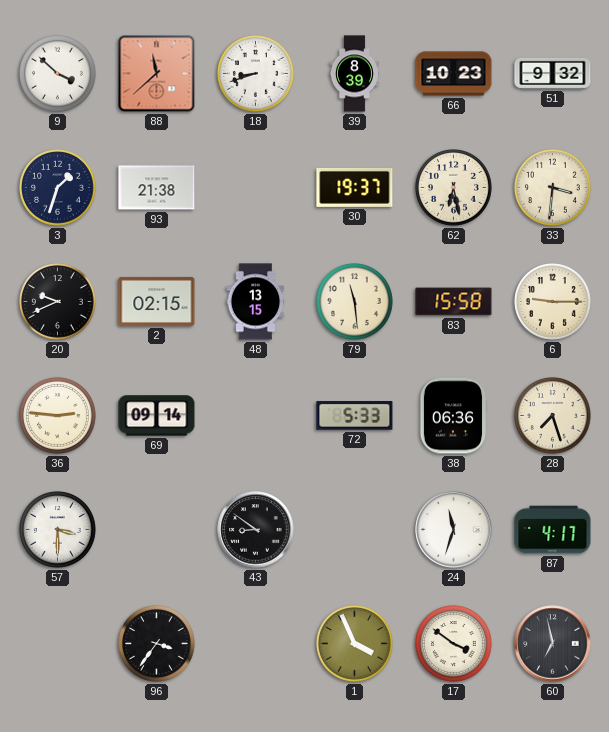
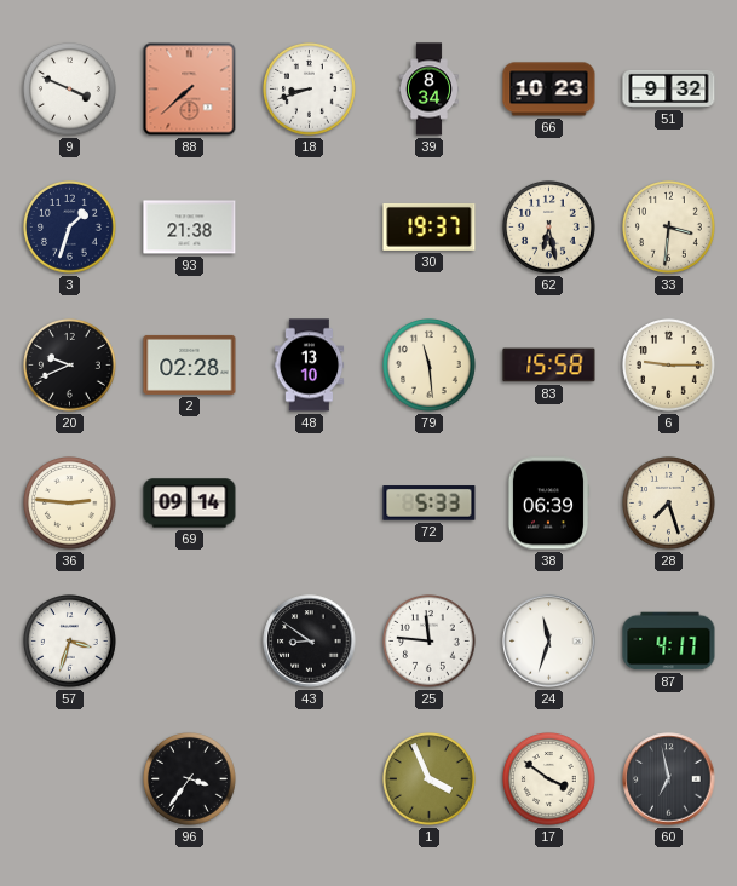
9: 3:52 -> 3:49 (70, 90)
88: 11:38 -> 7:38 (190, 90)
39: 8:39 -> 8:34 (428, 90)
2: 02:15 -> 02:28 (190, 364)
48: 13:15 -> 13:10 (310, 366)
38: 06:36 -> 06:39 (548, 504)
57: 3:30 -> 3:33 (70, 642)
25: none -> 11:46 (430, 642)
